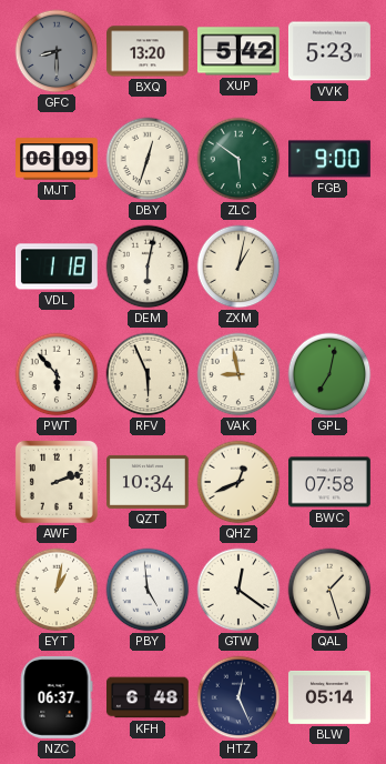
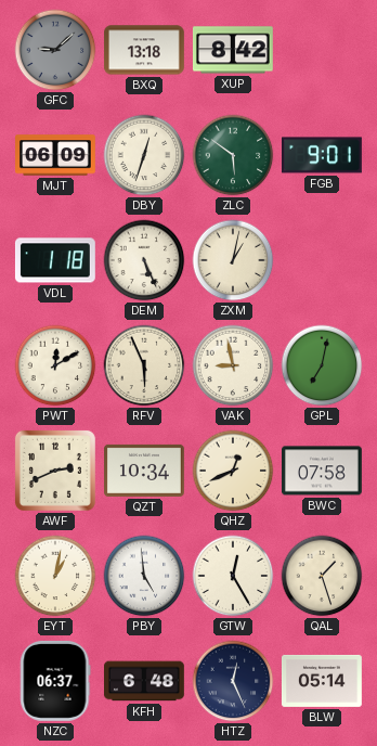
GFC: 8:30 -> 9:08 (55, 50)
BXQ: 13:20 -> 13:18 (145, 50)
XUP: 5:42 -> 8:42 (233, 50)
VVK: 5:23 -> none (329, 51)
FGB: 9:00 -> 9:01 (323, 155)
DEM: 6:02 -> 5:26 (144, 260)
PWT: 5:53 -> 12:10 (55, 365)
AWF: 2:12 -> 2:41 (55, 471)
GTW: 12:21 -> 12:25 (233, 576)
